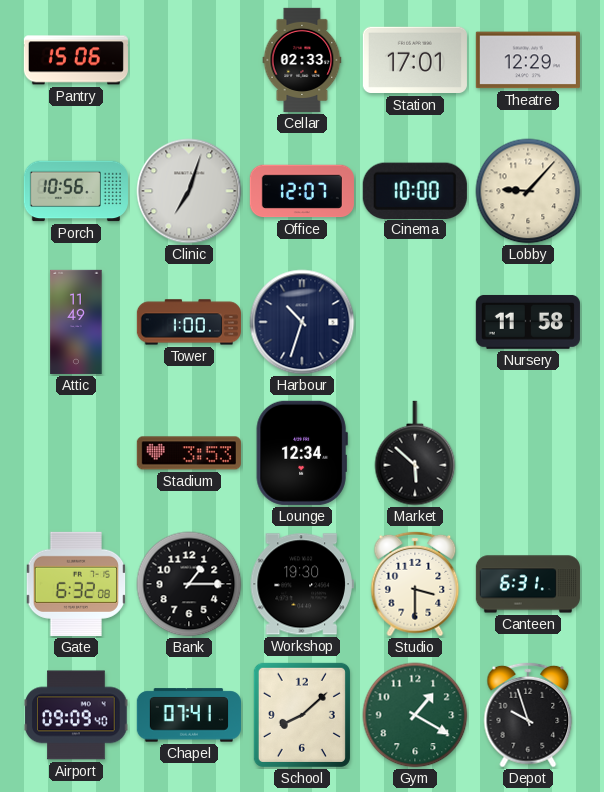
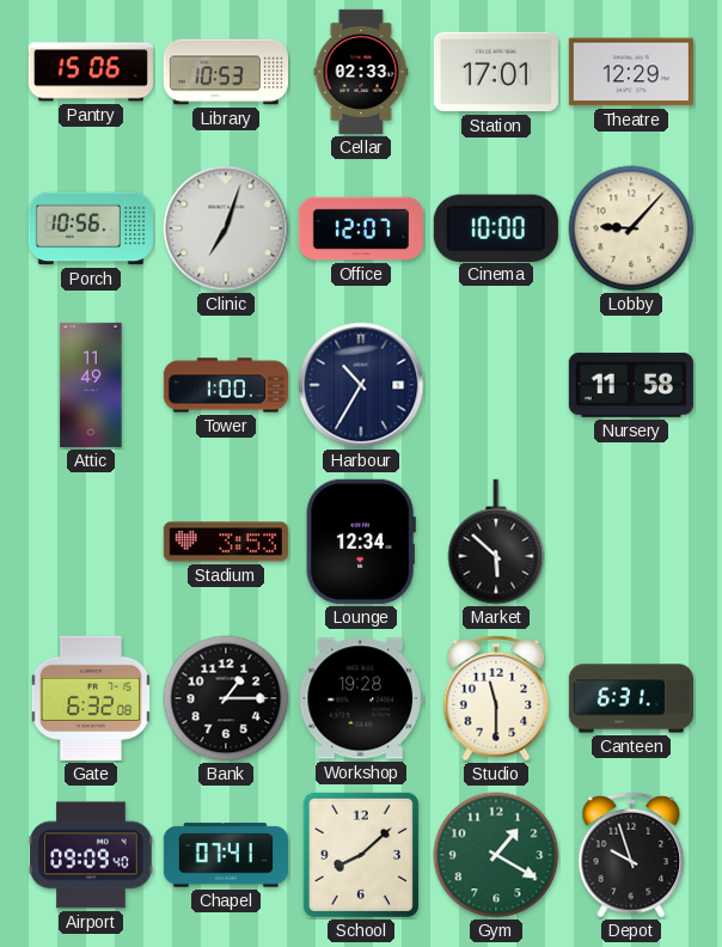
Library: none -> 10:53 (226, 72)
Harbour: 10:33 -> 10:35 (361, 385)
Workshop: 19:30 -> 19:28 (361, 698)
Studio: 3:30 -> 11:30 (496, 698)
